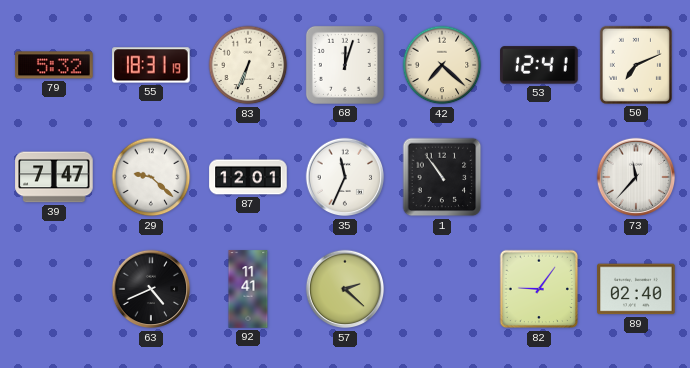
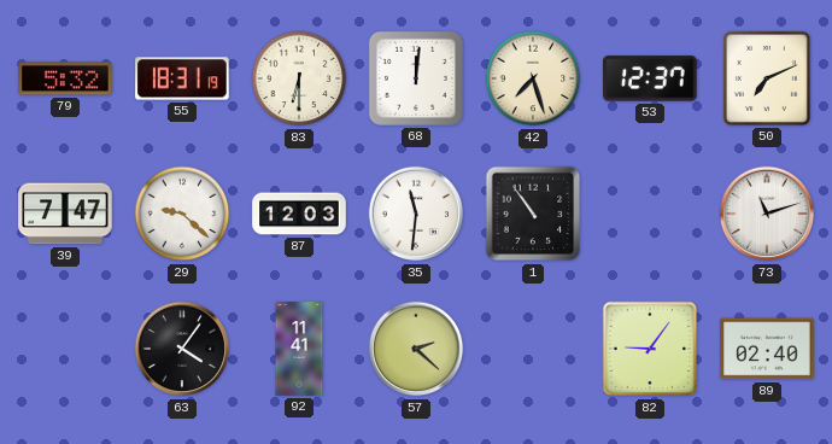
83: 6:34 -> 6:30 (299, 78)
68: 12:03 -> 12:01 (416, 78)
42: 7:22 -> 7:27 (533, 78)
53: 12:41 -> 12:37 (650, 78)
87: 12:01 -> 12:03 (299, 214)
35: 11:34 -> 11:31 (416, 214)
73: 11:37 -> 11:12 (767, 214)
63: 4:41 -> 4:06 (182, 349)
